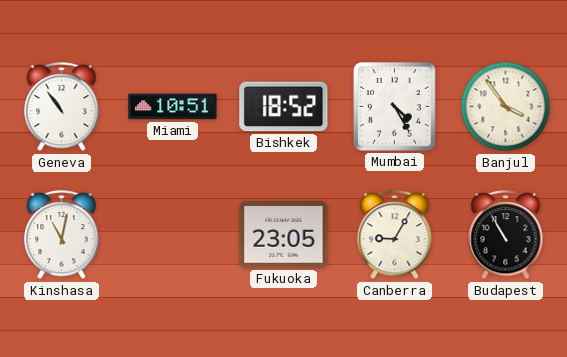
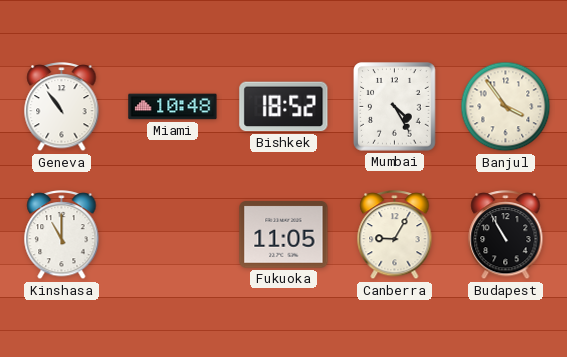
Miami: 10:51 -> 10:48 (173, 107)
Kinshasa: 11:02 -> 11:00 (62, 235)
Fukuoka: 23:05 -> 11:05 (284, 235)
